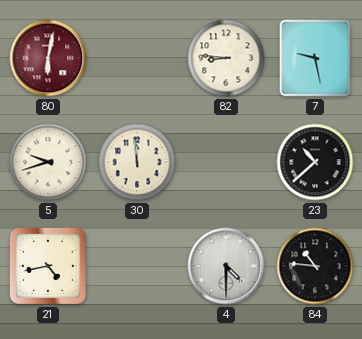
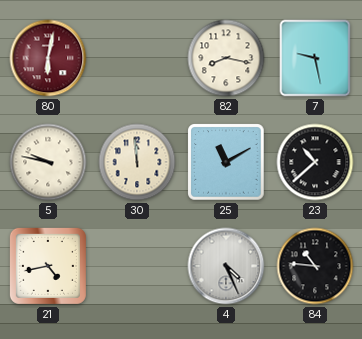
82: 8:46 -> 8:17 (226, 58)
5: 9:42 -> 9:47 (48, 162)
25: none -> 11:10 (226, 162)
4: 4:30 -> 4:26 (226, 266)
